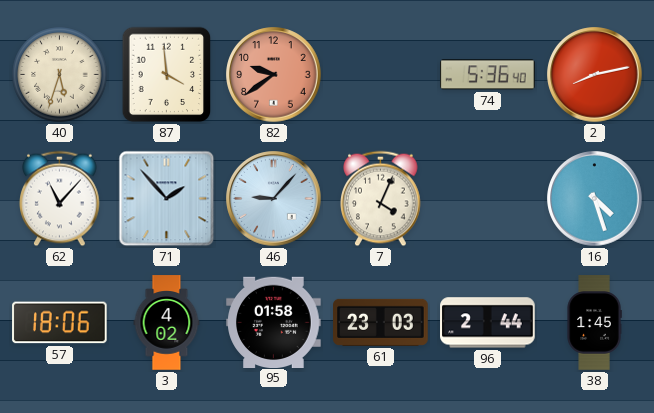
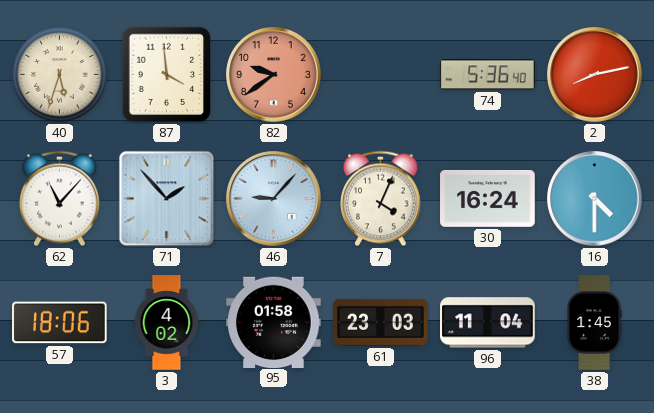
30: none -> 16:24 (488, 199)
16: 4:27 -> 4:30 (595, 199)
96: 2:44 -> 11:04 (488, 323)
